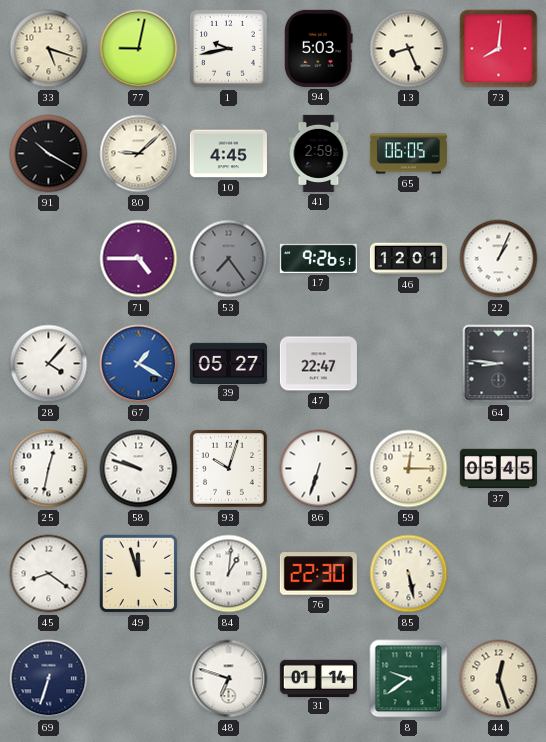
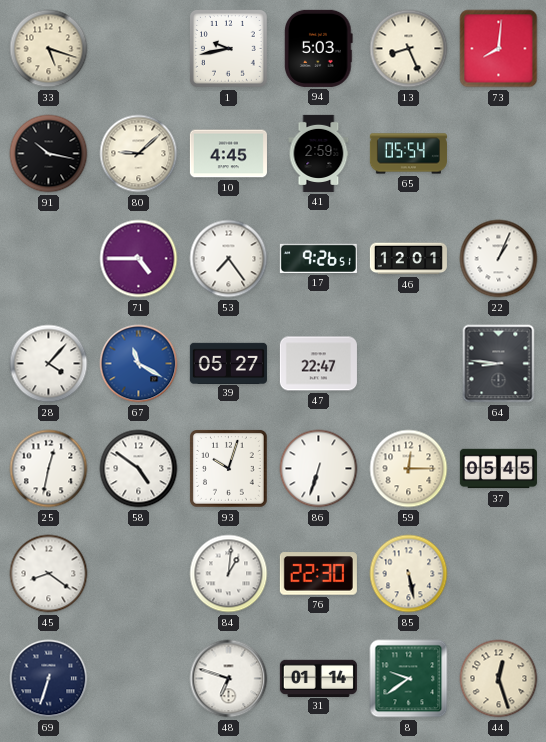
77: 9:02 -> none (139, 49)
91: 10:20 -> 10:17 (49, 154)
65: 06:05 -> 05:54 (408, 154)
53 dial: grey -> white (229, 259)
67: 1:20 -> 11:20 (139, 364)
58: 9:48 -> 4:51 (139, 469)
49: 11:57 -> none (139, 574)
